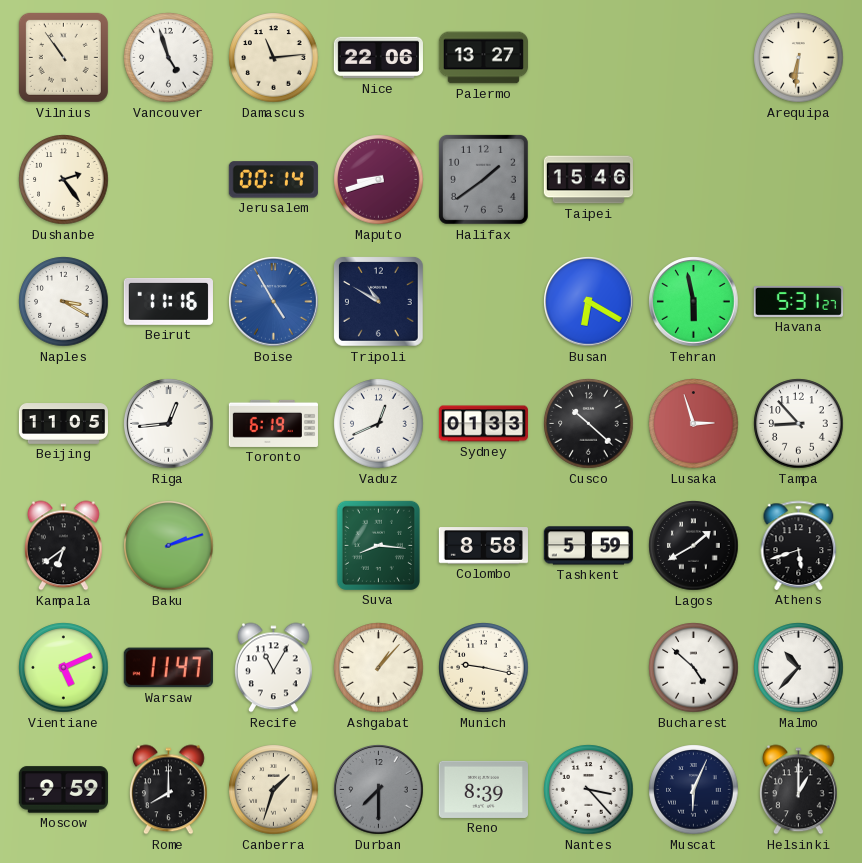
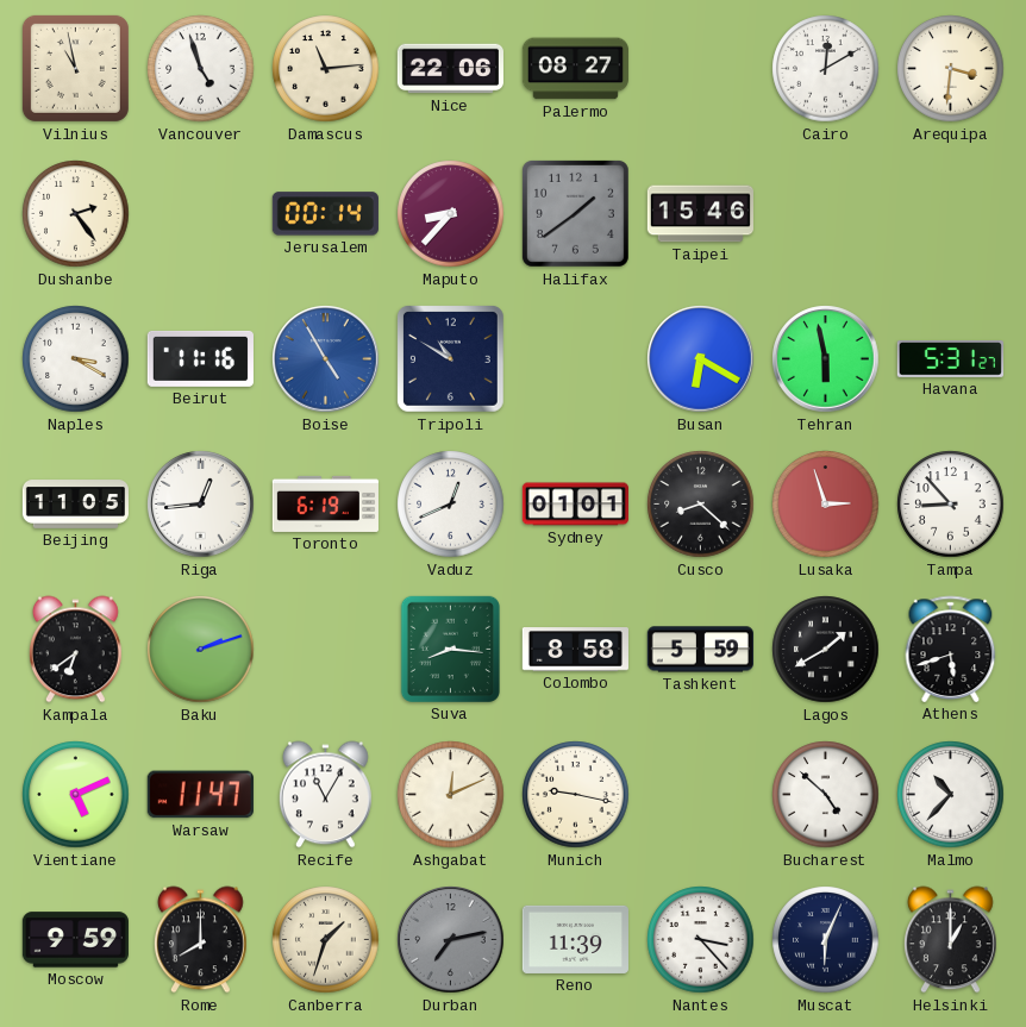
Vilnius: 10:54 -> 10:58 (75, 68)
Palermo: 13:27 -> 08:27 (575, 69)
Cairo: none -> 12:10 (826, 69)
Arequipa: 6:31 -> 3:31 (951, 69)
Maputo: 8:42 -> 8:37 (451, 214)
Sydney: 01:33 -> 01:01 (575, 505)
Cusco: 10:22 -> 8:22 (701, 505)
Ashgabat: 1:07 -> 12:11 (451, 795)
Durban: 7:30 -> 7:13 (451, 940)
Reno: 8:39 -> 11:39 (575, 939)
